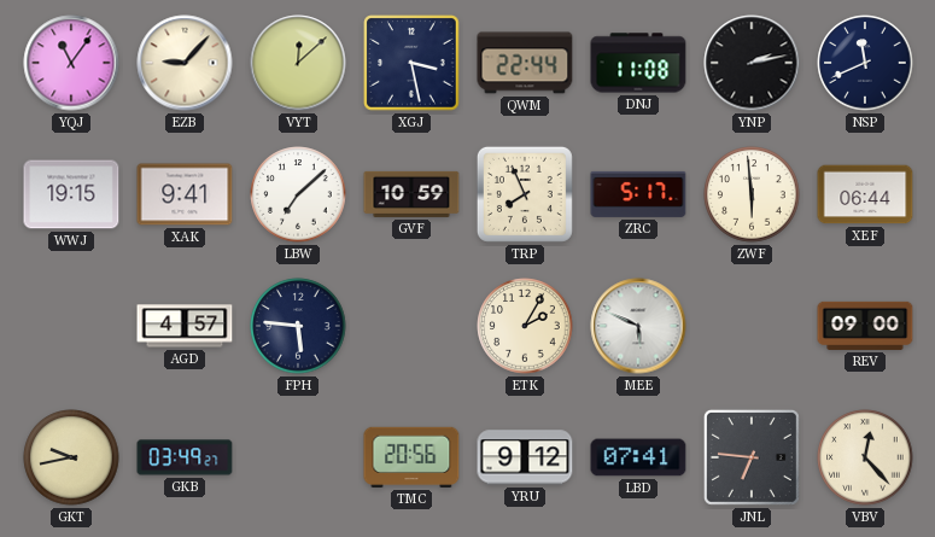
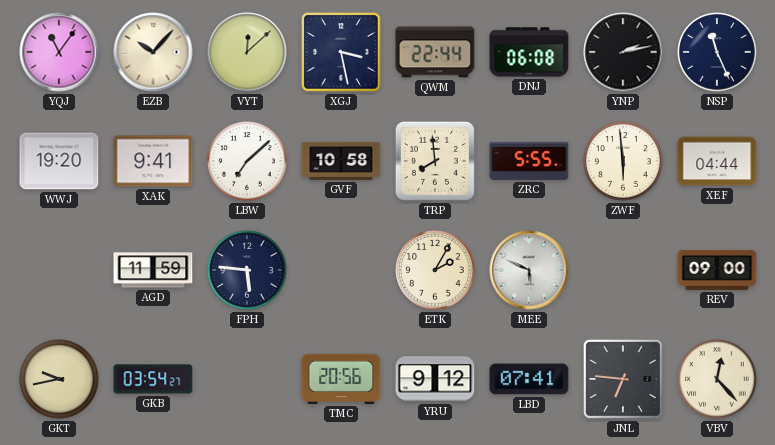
EZB: 9:07 -> 10:07 (153, 52)
DNJ: 11:08 -> 06:08 (529, 52)
NSP: 11:41 -> 11:26 (717, 52)
WWJ: 19:15 -> 19:20 (59, 161)
GVF: 10:59 -> 10:58 (341, 161)
TRP: 7:56 -> 7:59 (435, 161)
ZRC: 5:17 -> 5:55 (529, 161)
XEF: 06:44 -> 04:44 (717, 161)
AGD: 4:57 -> 11:59 (153, 270)
GKB: 03:49 -> 03:54 (153, 379)
